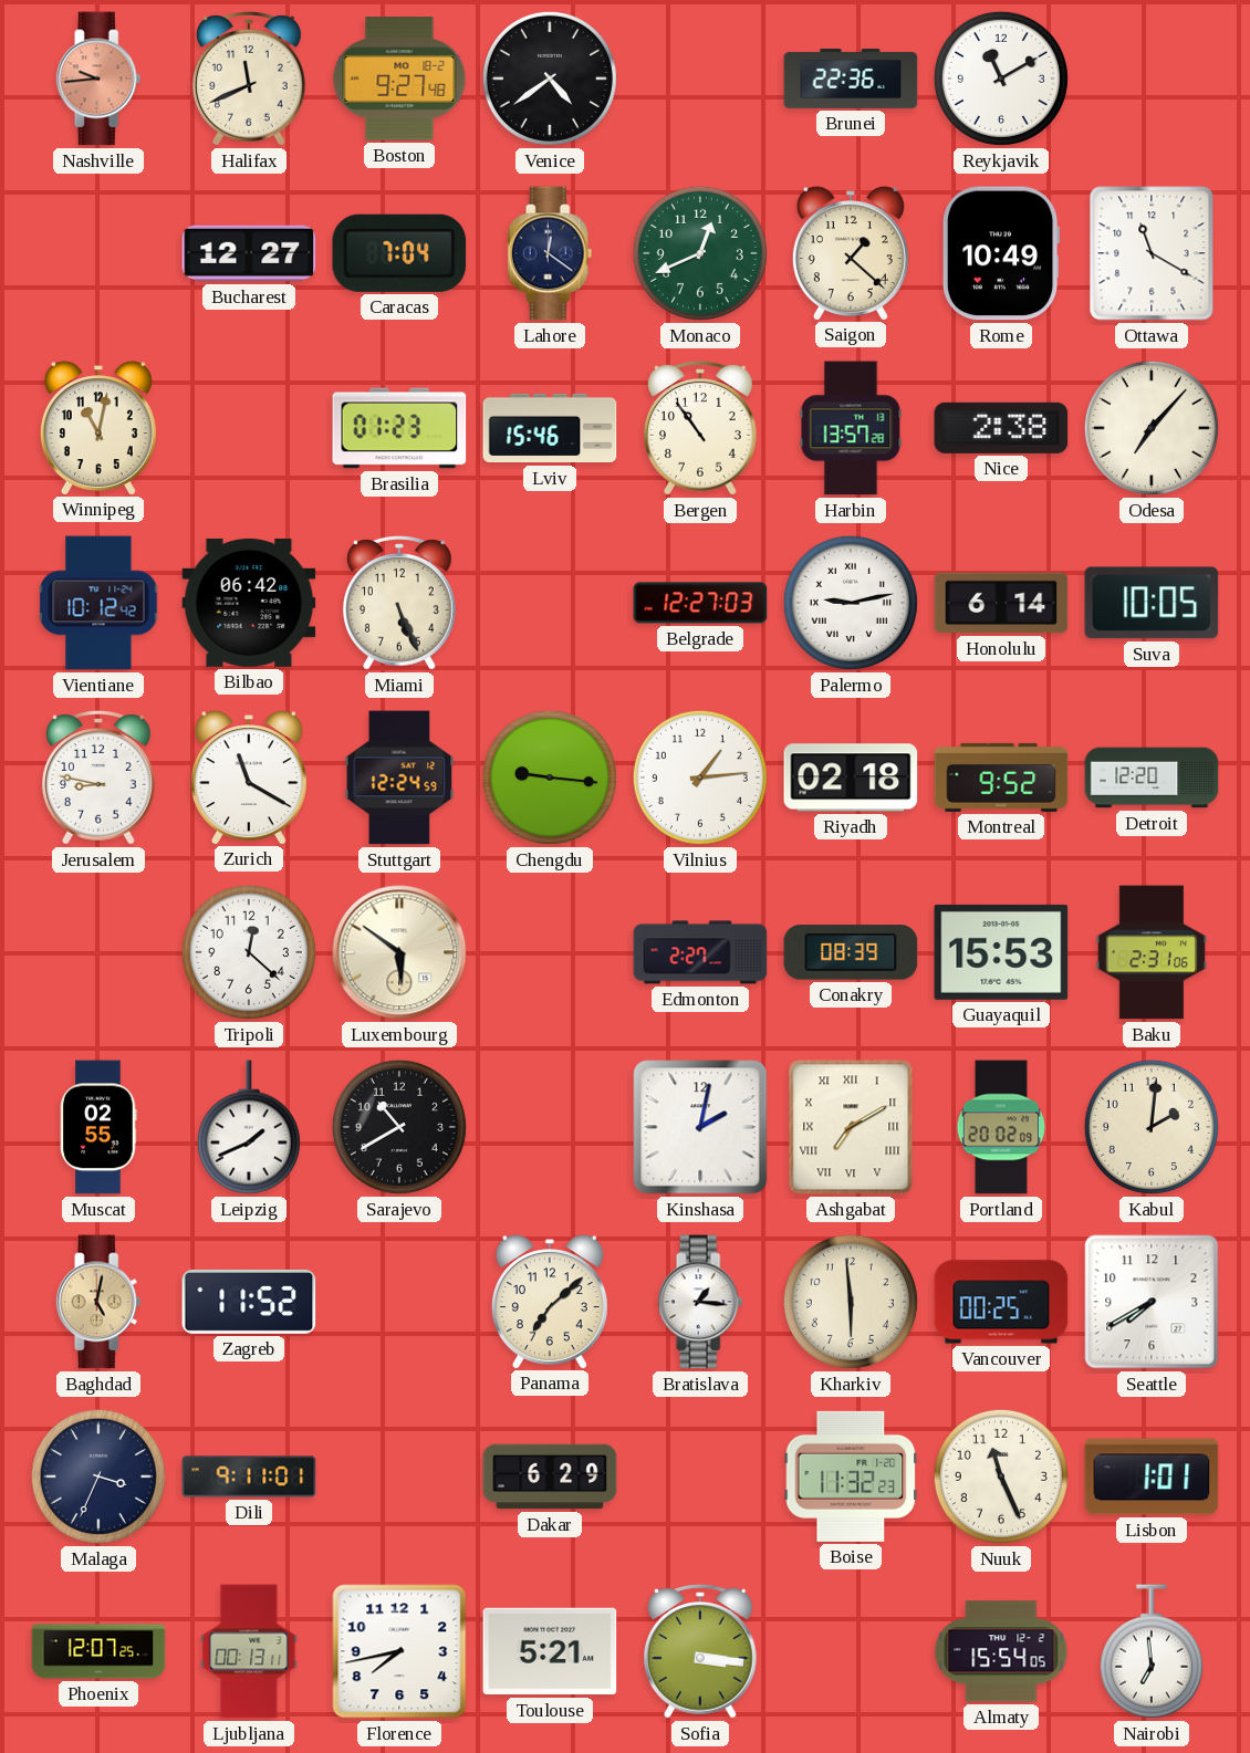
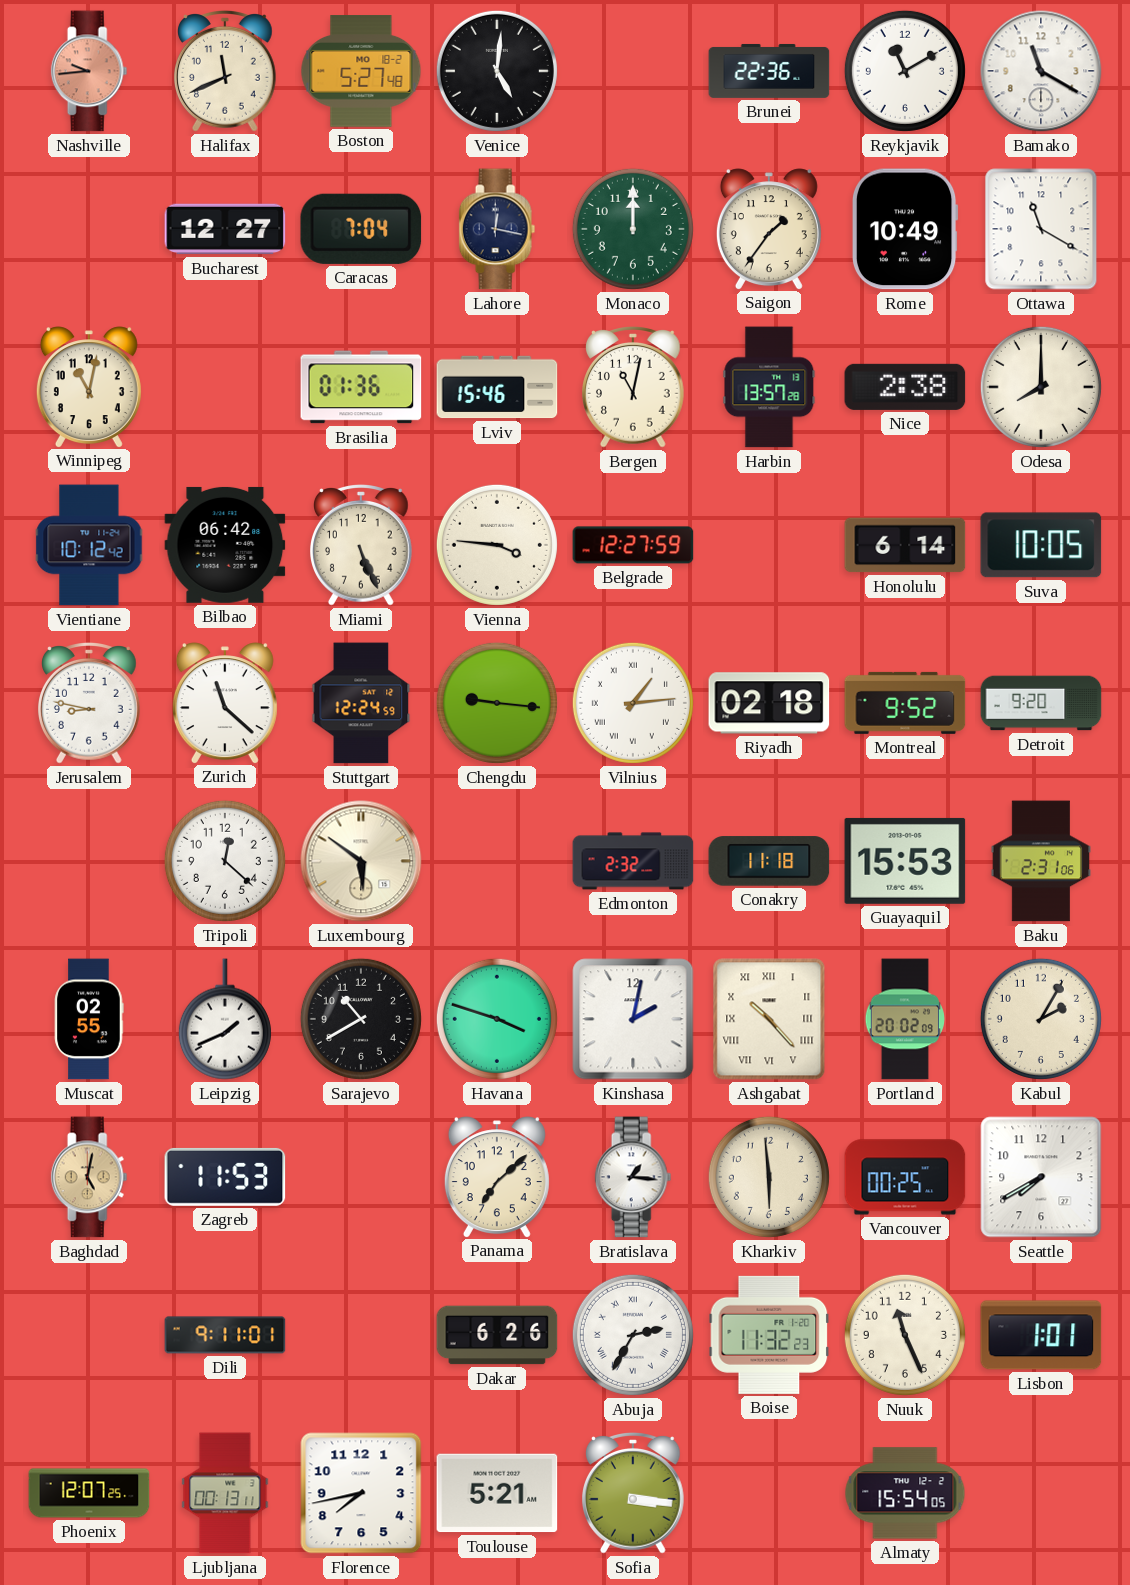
Boston: 9:27 -> 5:27 (361, 71)
Venice: 4:39 -> 5:01 (497, 71)
Bamako: none -> 11:20 (1041, 71)
Lahore: 12:21 -> 12:17 (497, 229)
Monaco: 12:41 -> 12:00 (633, 229)
Saigon: 1:22 -> 1:36 (769, 229)
Brasilia: 01:23 -> 01:36 (361, 387)
Bergen: 10:54 -> 11:02 (634, 387)
Odesa: 7:07 -> 8:00 (1041, 387)
Vienna: none -> 3:46 (497, 545)
Belgrade: 12:27:03 -> 12:27:59 (633, 545)
Palermo: 9:13 -> none (851, 603)
Zurich: 11:20 -> 11:22 (225, 703)
Vilnius numerals: Arabic -> Roman (633, 703)
Detroit: 12:20 -> 9:20 (1041, 703)
Edmonton: 2:27 -> 2:32 (633, 861)
Conakry: 08:39 -> 11:18 (769, 861)
Havana: none -> 3:48 (497, 1019)
Ashgabat: 7:10 -> 10:23 (769, 1019)
Kabul: 2:01 -> 2:05 (1041, 1019)
Zagreb: 11:52 -> 11:53 (225, 1177)
Malaga: 3:34 -> none (98, 1477)
Dakar: 6:29 -> 6:26 (497, 1335)
Abuja: none -> 2:35 (633, 1335)
Nairobi: 6:59 -> none (1152, 1651)
